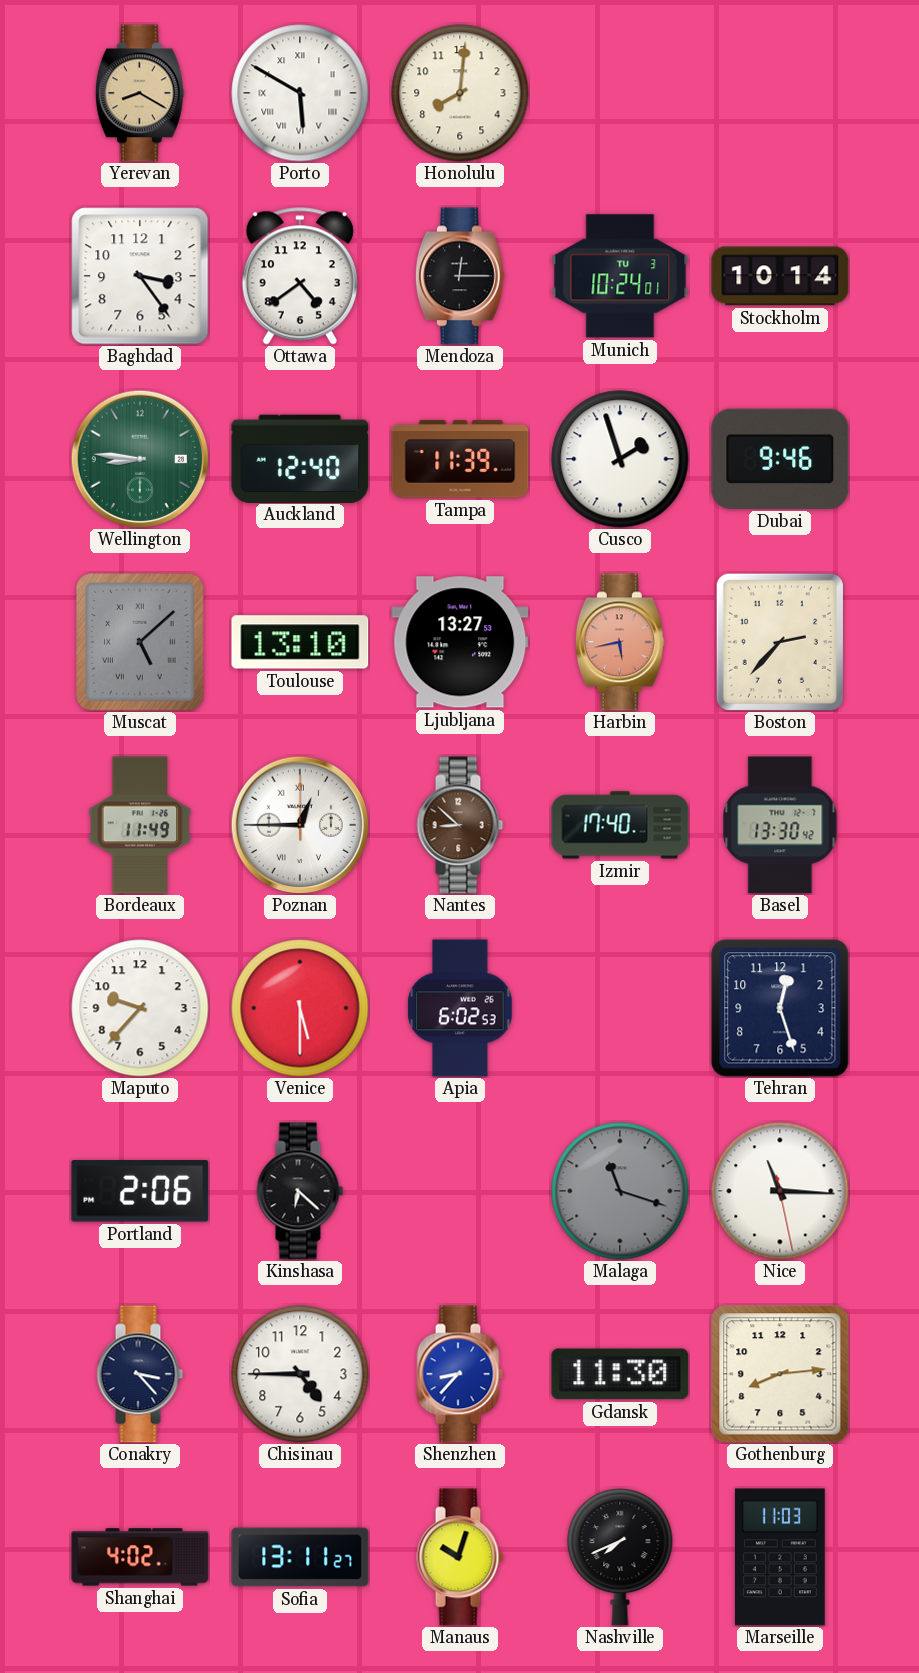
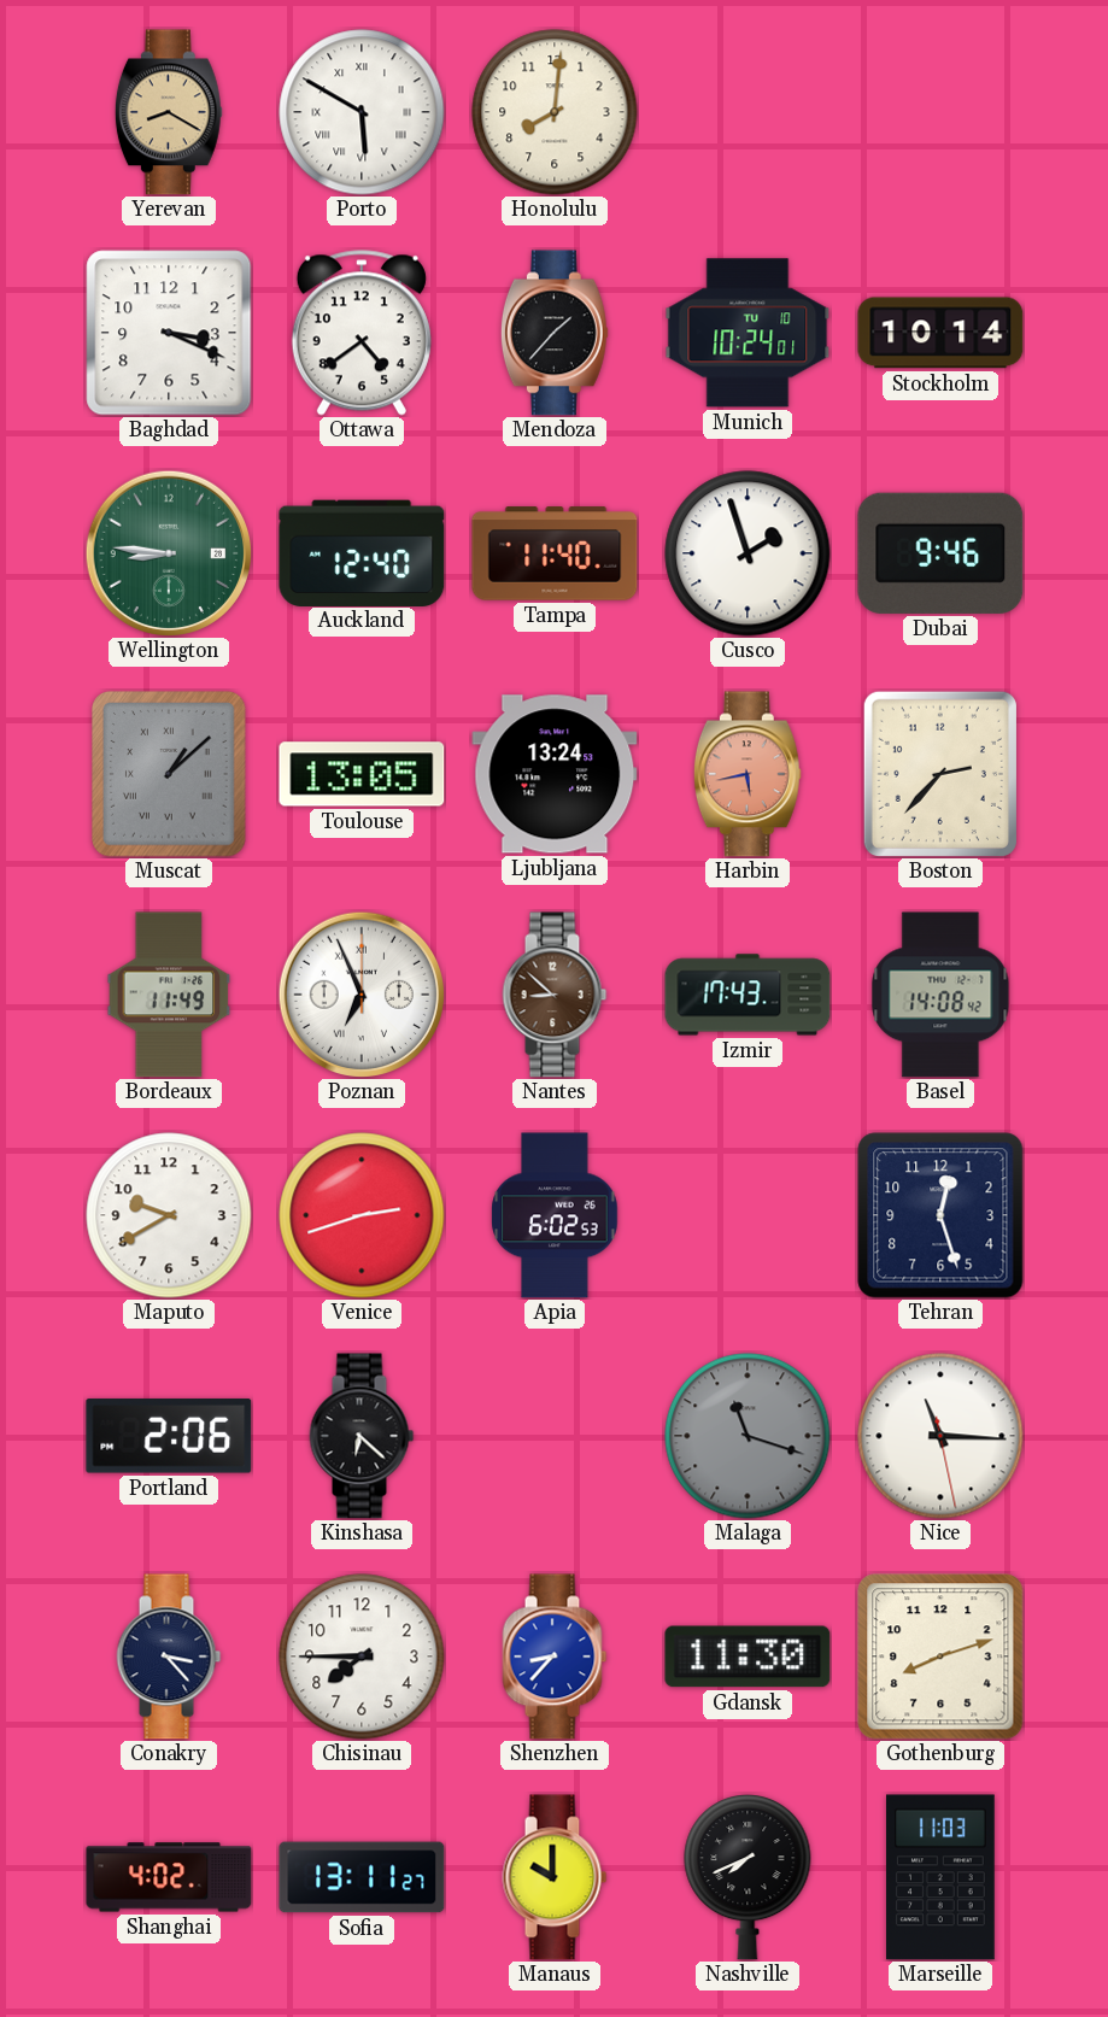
Baghdad: 3:24 -> 3:19 (169, 333)
Mendoza: 12:15 -> 1:37 (555, 333)
Munich date: TU 3 -> TU 10 (748, 333)
Tampa: 11:39 -> 11:40 (555, 553)
Muscat: 5:08 -> 1:08 (169, 774)
Toulouse: 13:10 -> 13:05 (362, 774)
Ljubljana: 13:27 -> 13:24 (555, 774)
Poznan: 12:45 -> 6:56 (360, 993)
Izmir: 17:40 -> 17:43 (748, 995)
Basel: 13:30 -> 14:08 (940, 995)
Maputo: 9:37 -> 9:40 (169, 1215)
Venice: 5:30 -> 2:42 (362, 1215)
Chisinau: 4:45 -> 7:45 (362, 1657)
Gothenburg: 8:14 -> 8:12 (940, 1657)
Manaus: 10:03 -> 10:00 (555, 1877)
